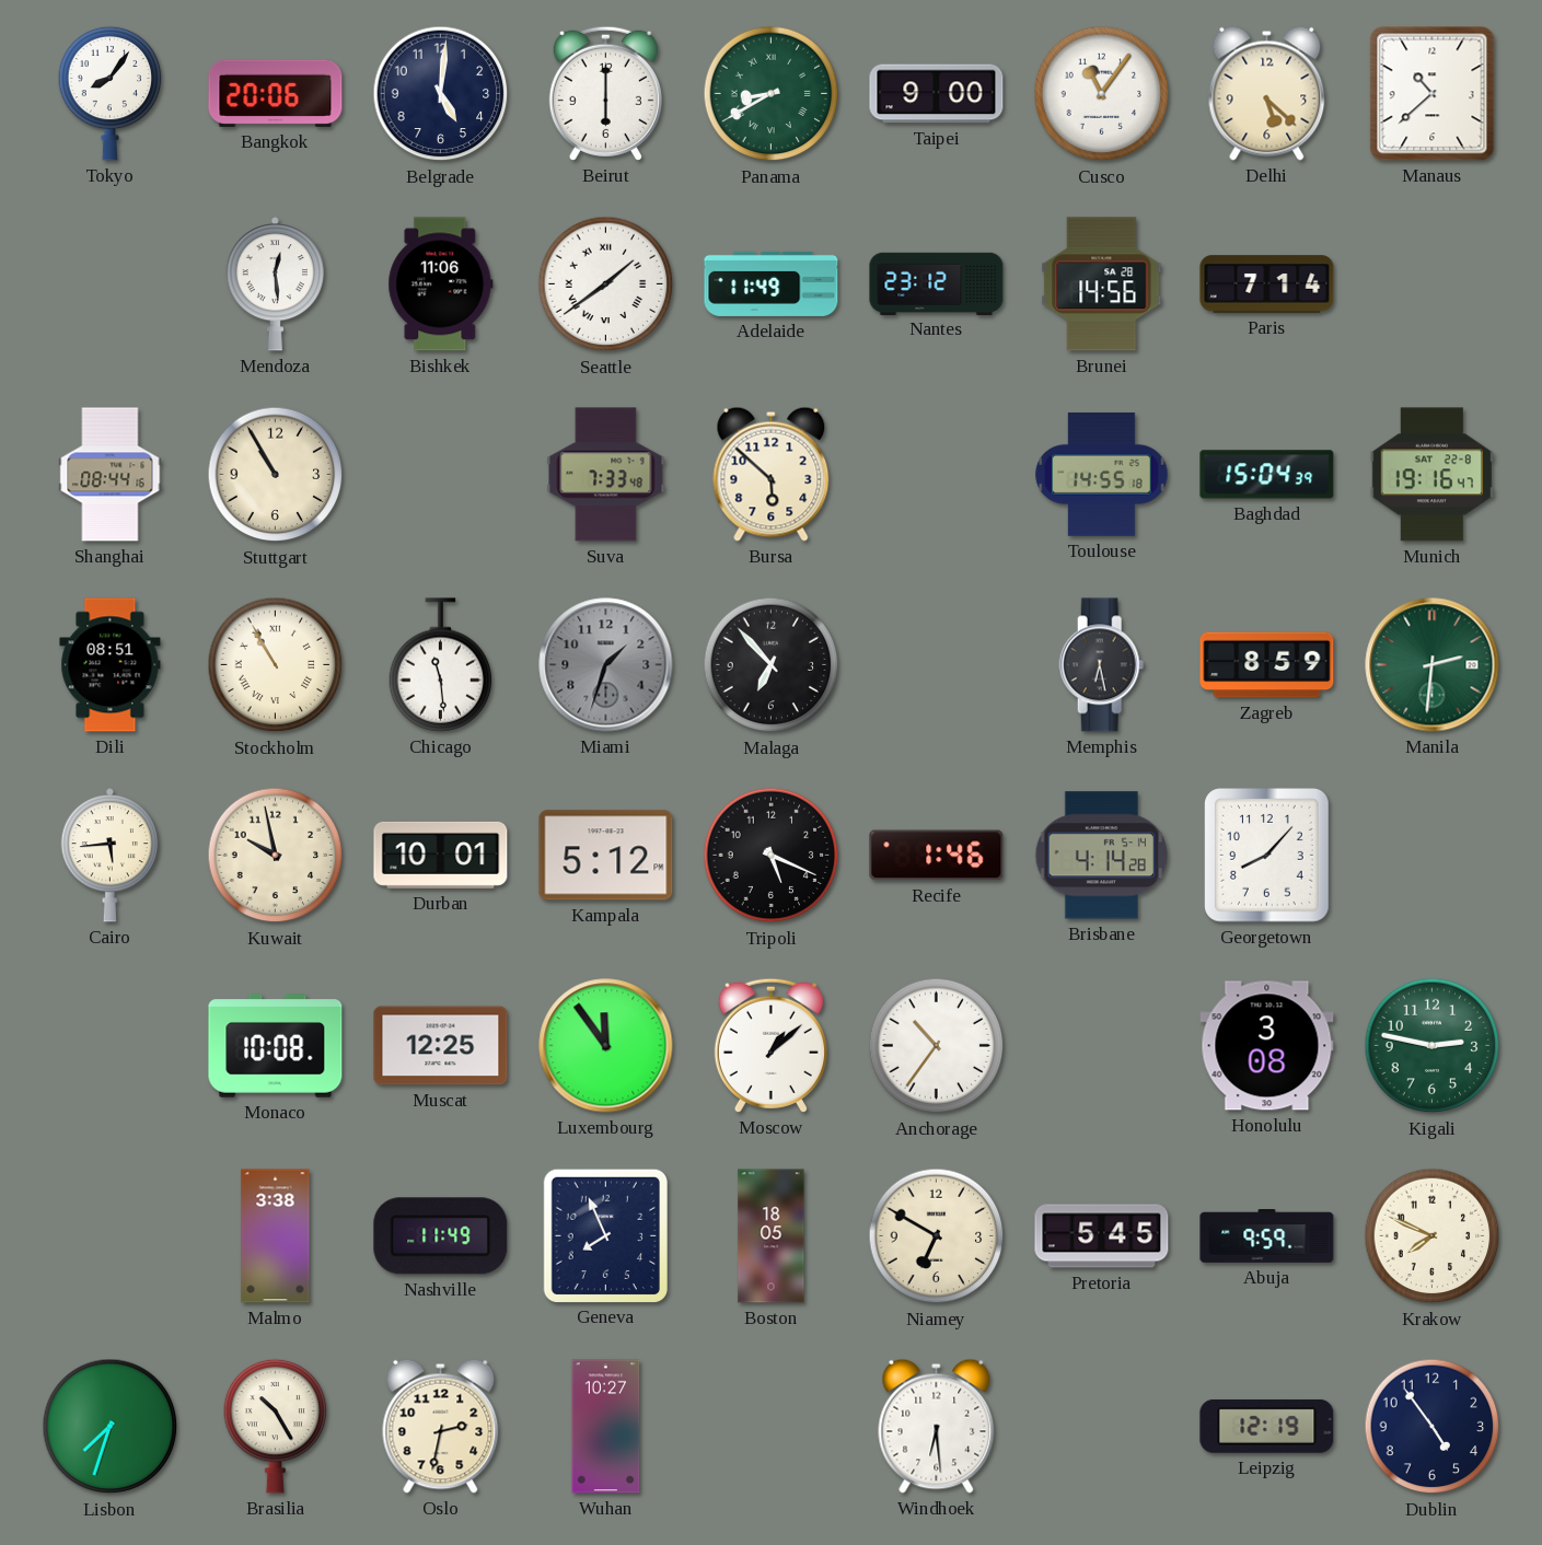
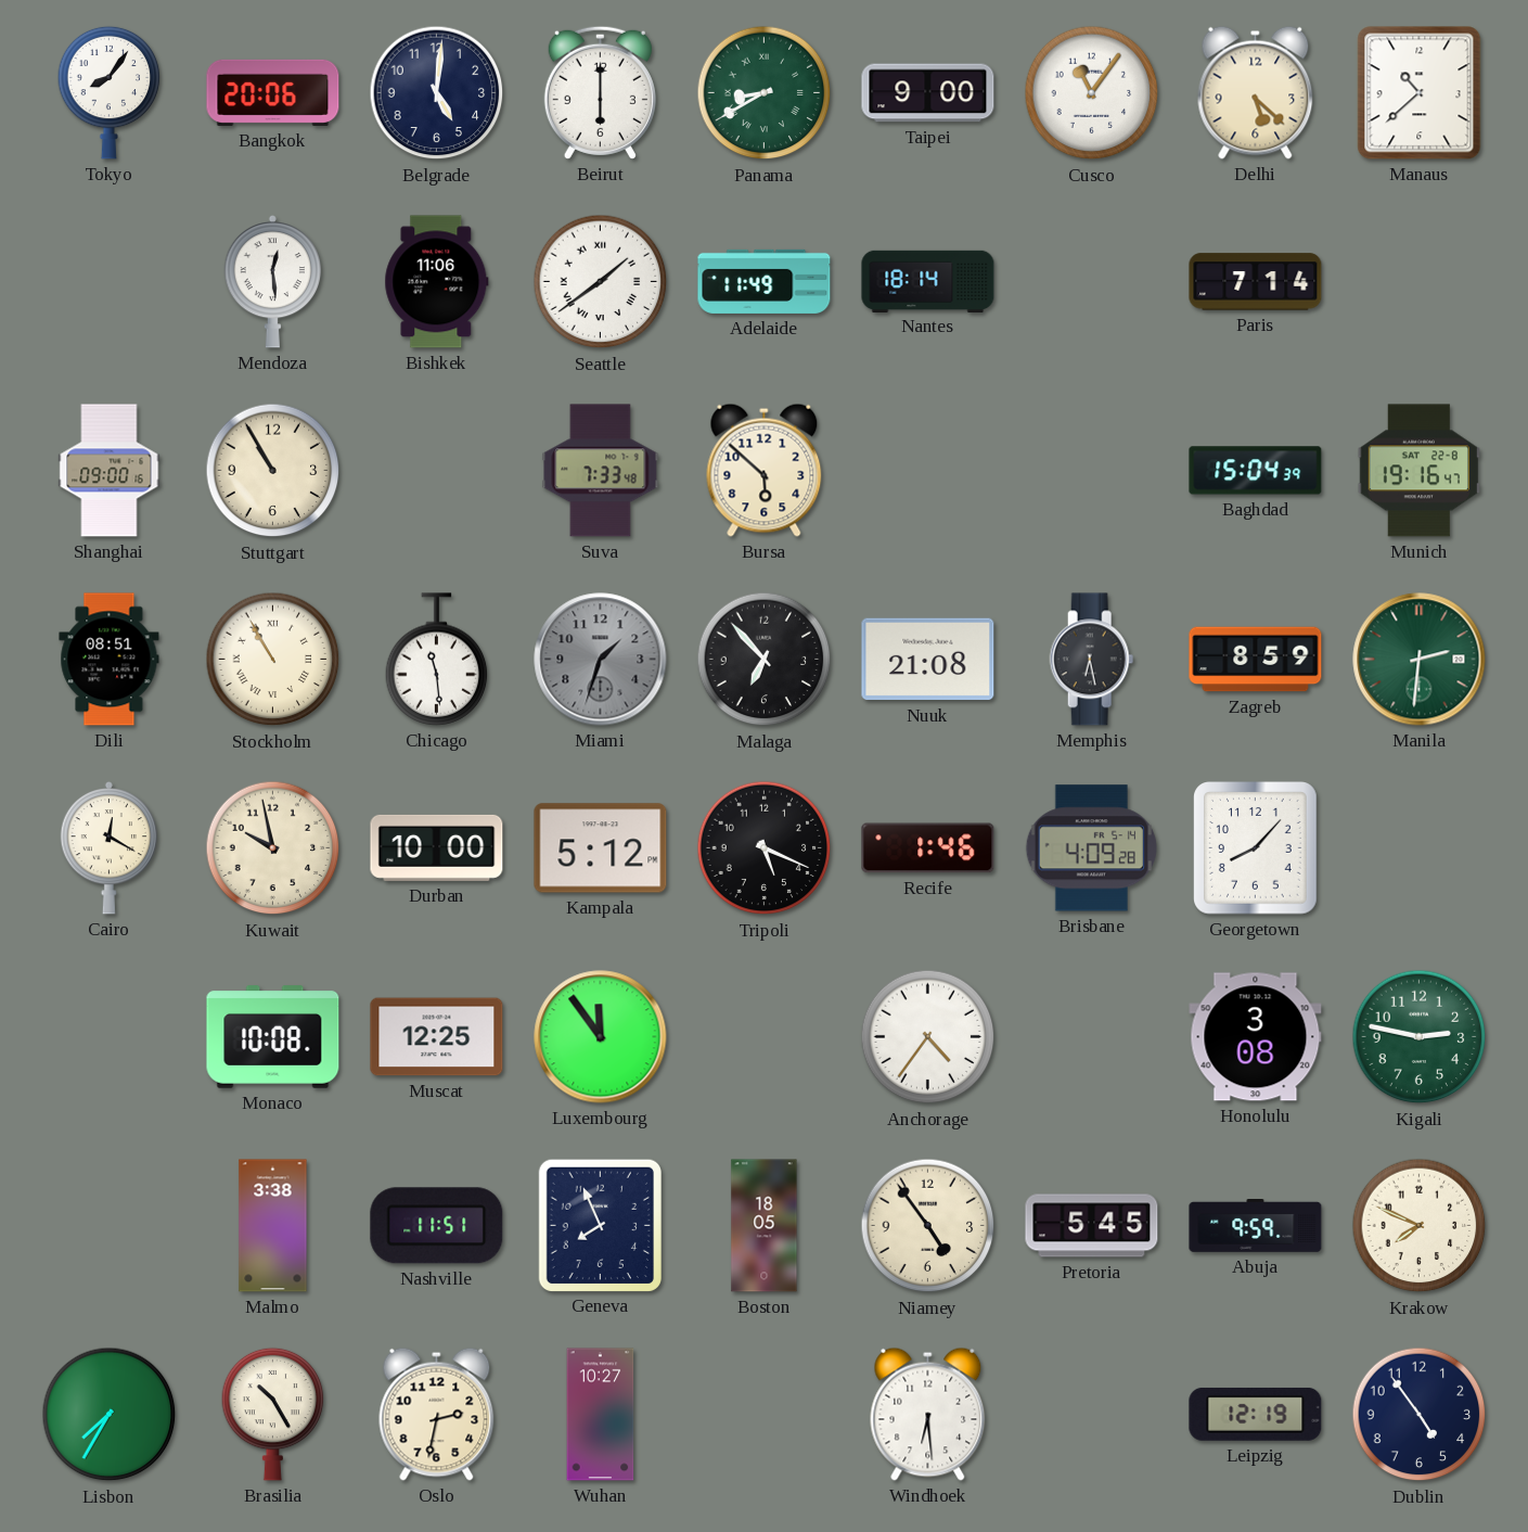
Nantes: 23:12 -> 18:14 (928, 281)
Brunei: 14:56 -> none (1102, 284)
Shanghai: 08:44 -> 09:00 (110, 471)
Toulouse: 14:55 -> none (1102, 474)
Nuuk: none -> 21:08 (928, 660)
Cairo: 5:44 -> 12:20 (108, 847)
Durban: 10:01 -> 10:00 (437, 847)
Brisbane: 4:14 -> 4:09 (1091, 848)
Moscow: 1:08 -> none (770, 1045)
Anchorage: 10:36 -> 4:36 (928, 1037)
Nashville: 11:49 -> 11:51 (437, 1226)
Niamey: 6:50 -> 4:54 (928, 1226)
Lisbon: 7:33 -> 7:35 (110, 1415)
